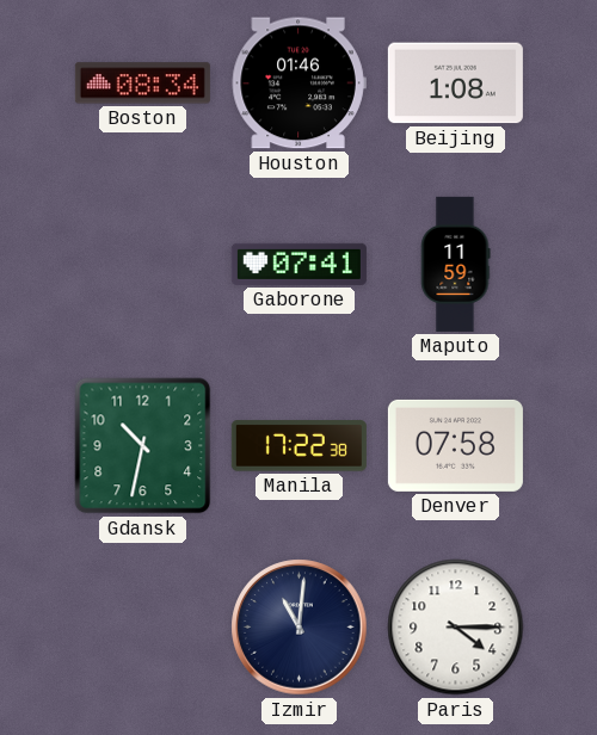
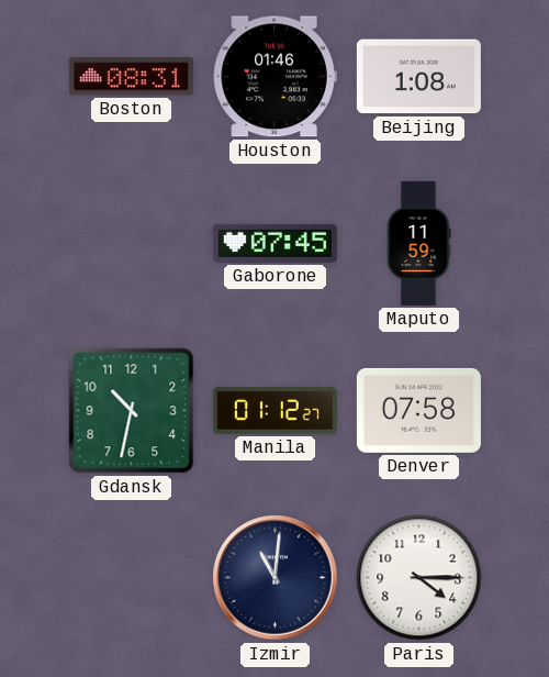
Boston: 08:34 -> 08:31 (131, 77)
Gaborone: 07:41 -> 07:45 (274, 243)
Manila: 17:22 -> 01:12 (274, 411)
